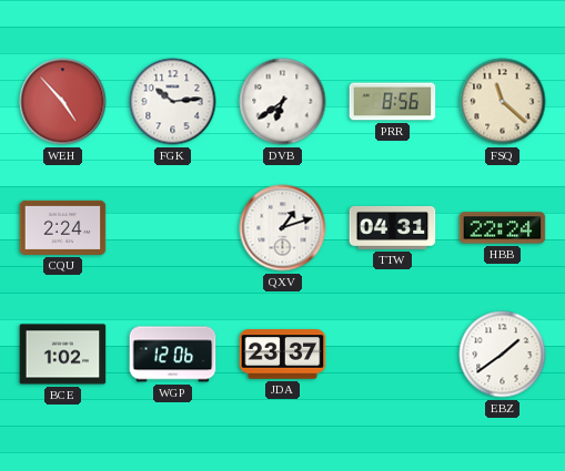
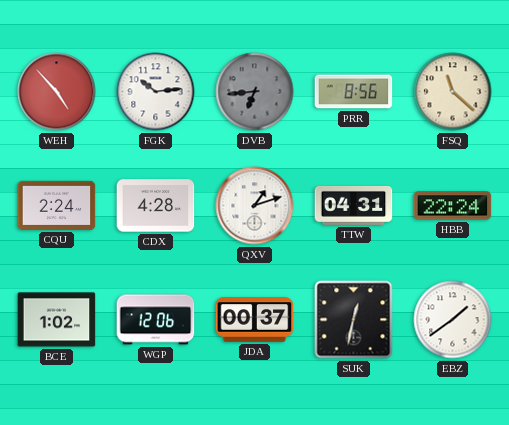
DVB: 6:39 -> 6:44 (255, 92)
DVB dial: white -> grey (255, 92)
CDX: none -> 4:28 (156, 206)
JDA: 23:37 -> 00:37 (255, 320)
SUK: none -> 12:32 (354, 320)
